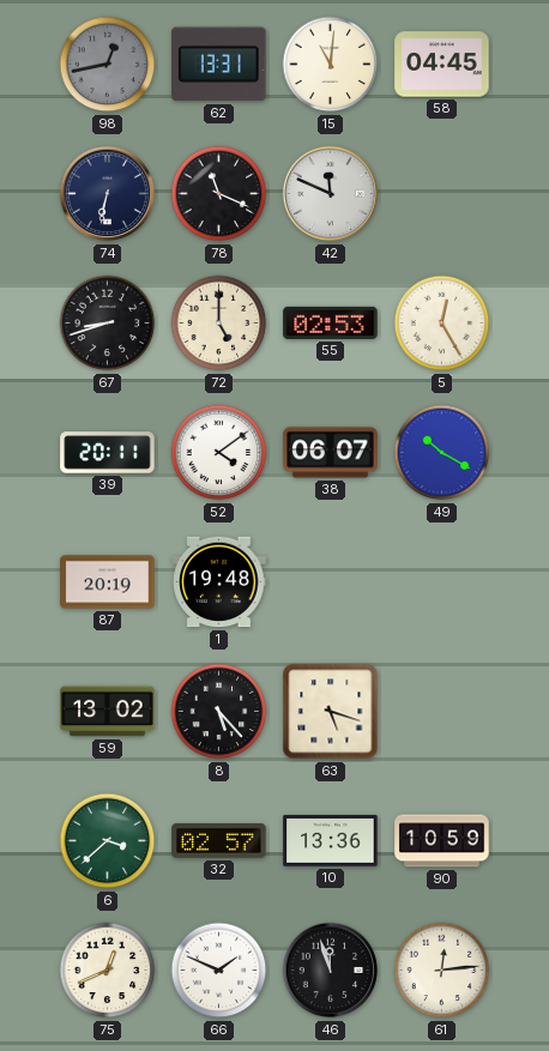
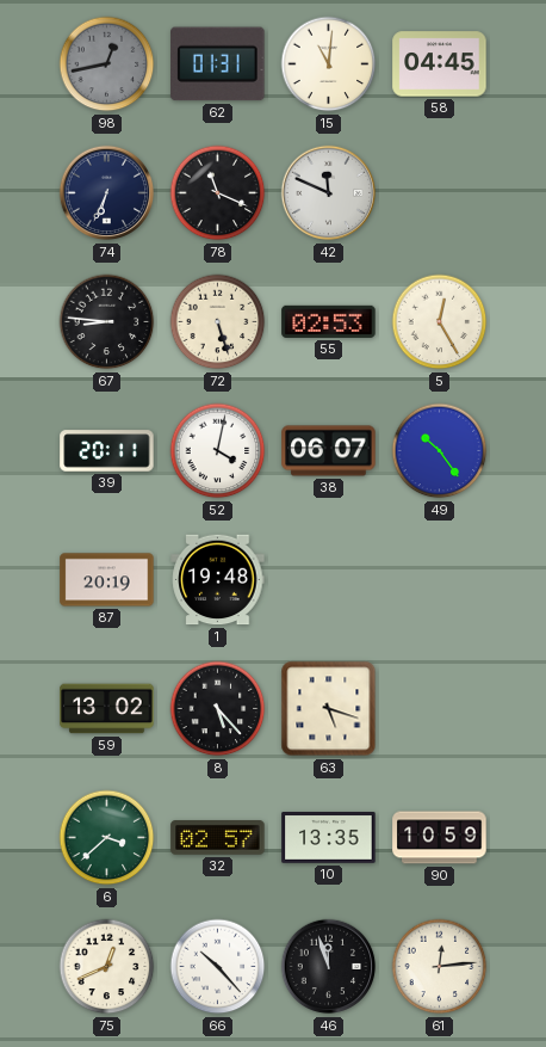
62: 13:31 -> 01:31 (218, 64)
74: 6:32 -> 6:34 (107, 193)
67: 8:42 -> 8:46 (107, 322)
72: 5:00 -> 5:27 (218, 322)
52: 4:09 -> 4:02 (218, 451)
49: 10:20 -> 10:24 (440, 451)
10: 13:36 -> 13:35 (329, 838)
66: 1:49 -> 10:23 (218, 967)
